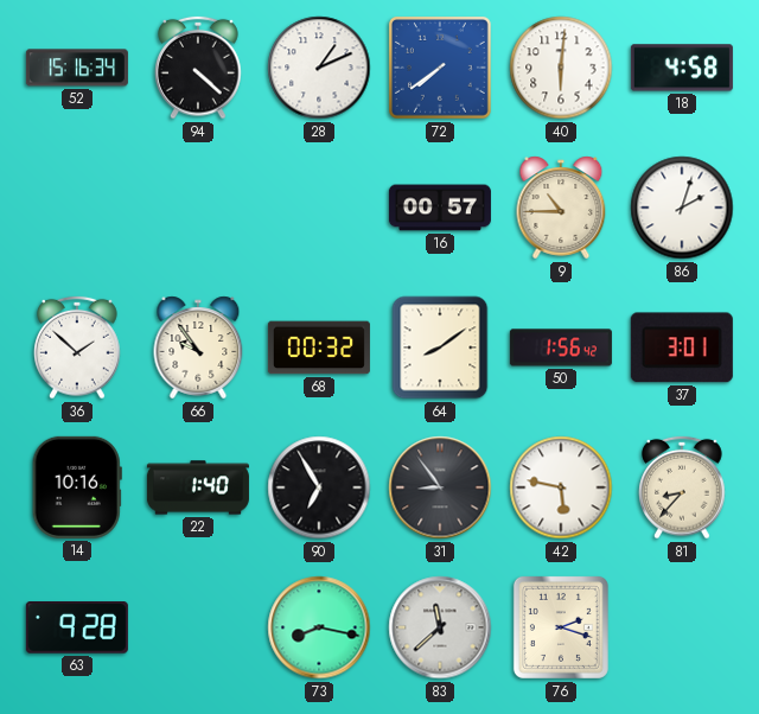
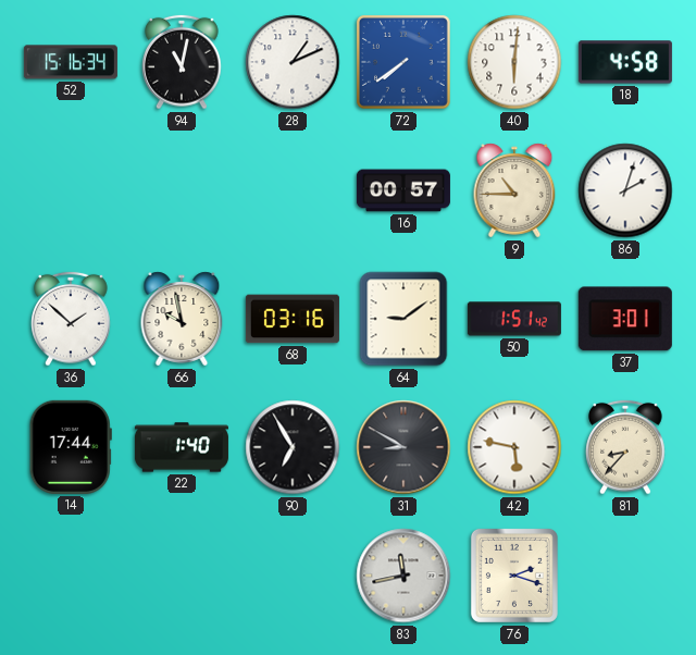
94: 4:22 -> 11:02 (182, 62)
66: 9:54 -> 9:58 (182, 319)
68: 00:32 -> 03:16 (293, 319)
64: 8:09 -> 9:09 (403, 319)
50: 1:56 -> 1:51 (514, 319)
14: 10:16 -> 17:44 (71, 447)
31: 8:54 -> 8:50 (403, 447)
63: 9:28 -> none (77, 629)
73: 8:17 -> none (319, 627)
83: 11:38 -> 11:43 (403, 576)
